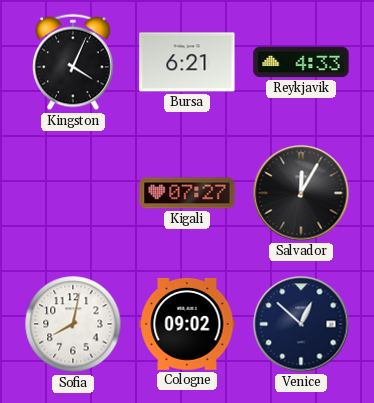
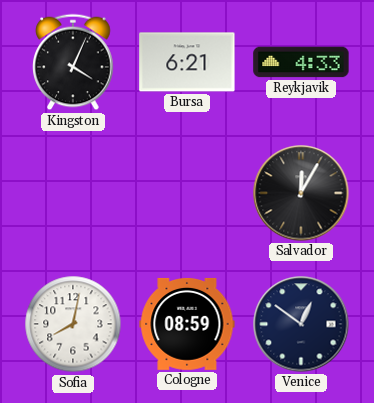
Kigali: 07:27 -> none (187, 193)
Cologne: 09:02 -> 08:59 (187, 324)
Venice: 12:52 -> 12:51 (301, 324)
